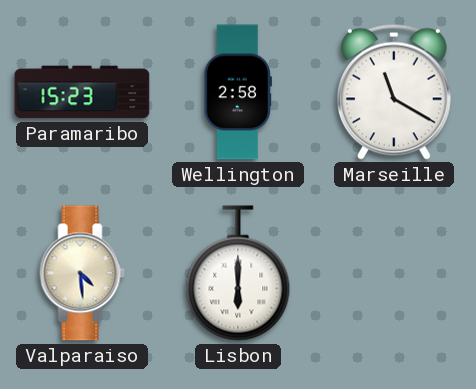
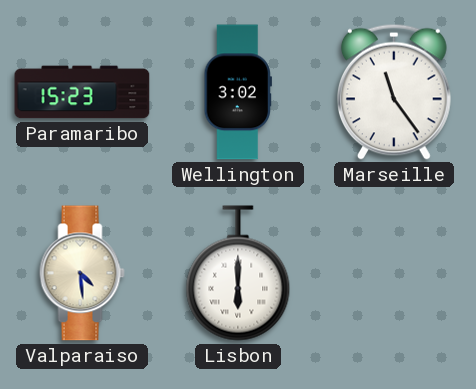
Wellington: 2:58 -> 3:02 (238, 92)
Marseille: 11:20 -> 11:24 (394, 92)
